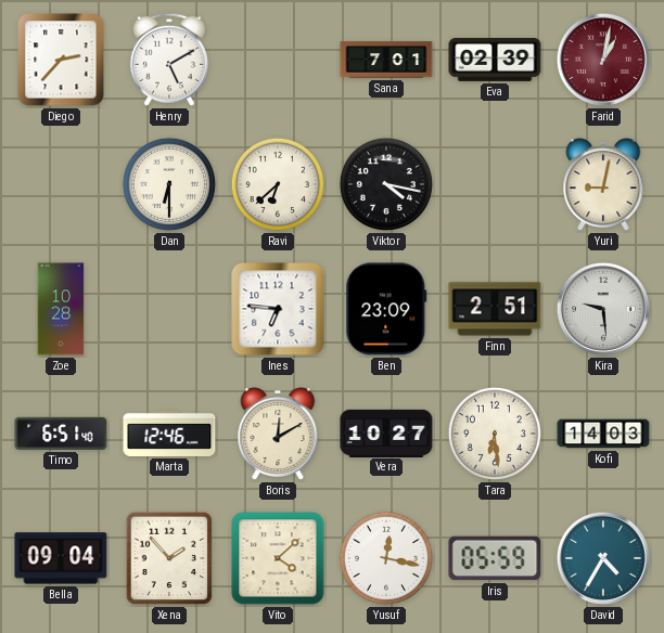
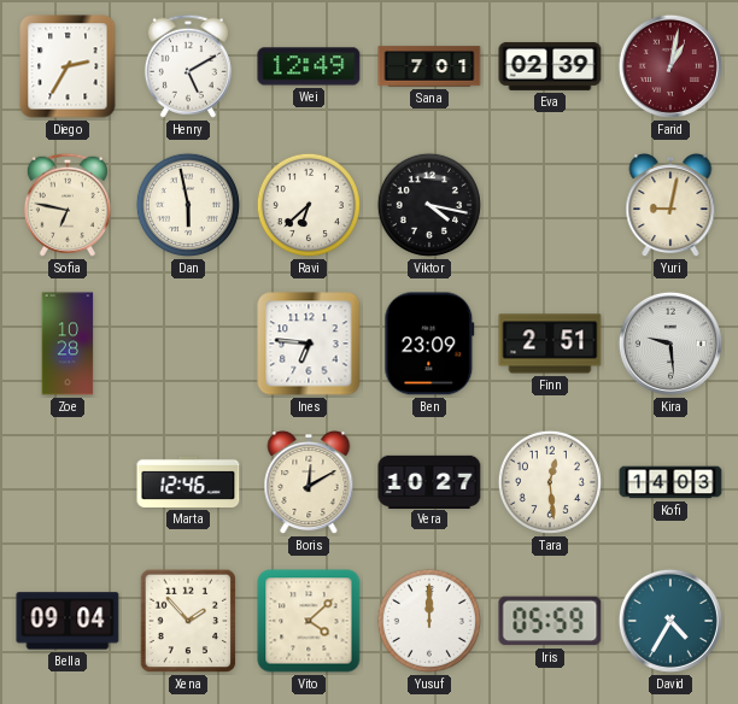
Diego: 2:37 -> 2:35 (68, 66)
Wei: none -> 12:49 (309, 66)
Sofia: none -> 6:47 (68, 205)
Dan: 6:30 -> 5:58 (188, 205)
Timo: 6:51 -> none (61, 434)
Tara: 6:29 -> 12:29 (550, 482)
Yusuf: 12:17 -> 12:00 (429, 621)
